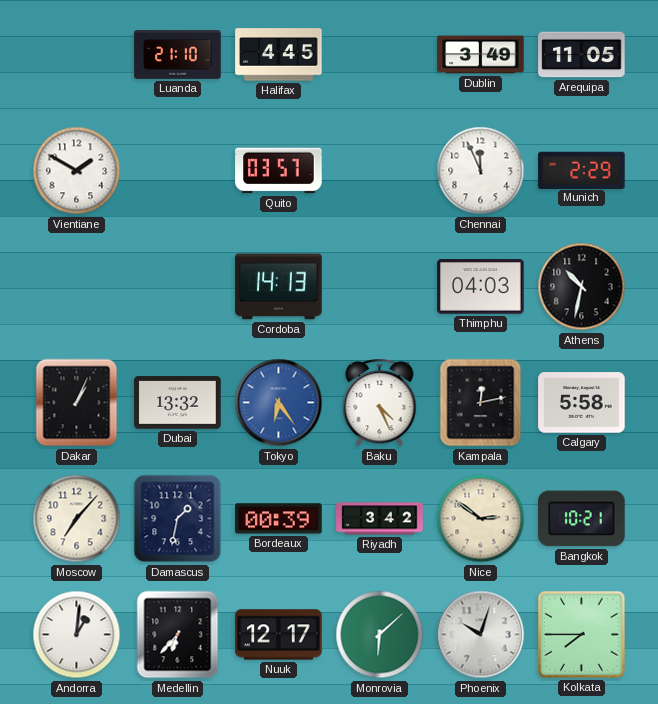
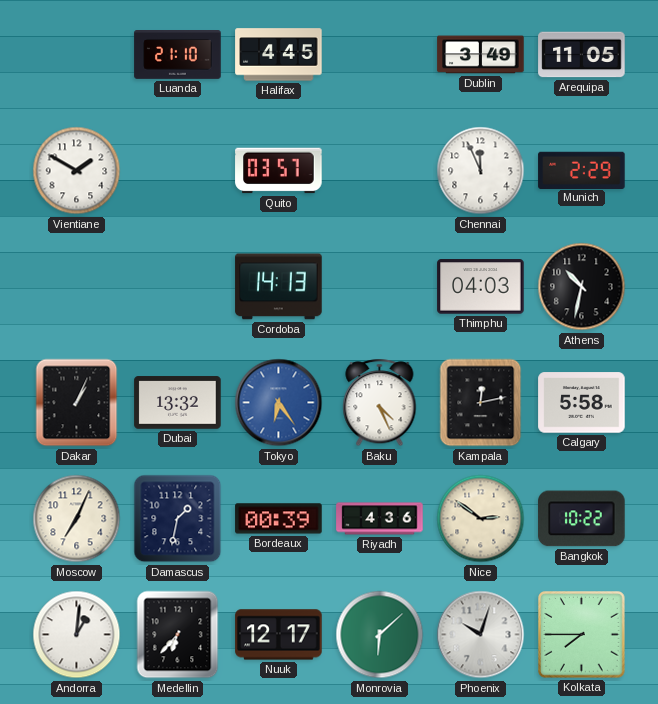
Moscow: 7:07 -> 7:04 (77, 519)
Riyadh: 3:42 -> 4:36 (380, 519)
Bangkok: 10:21 -> 10:22 (582, 519)
